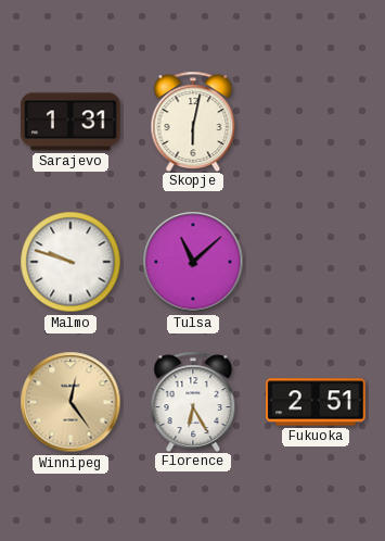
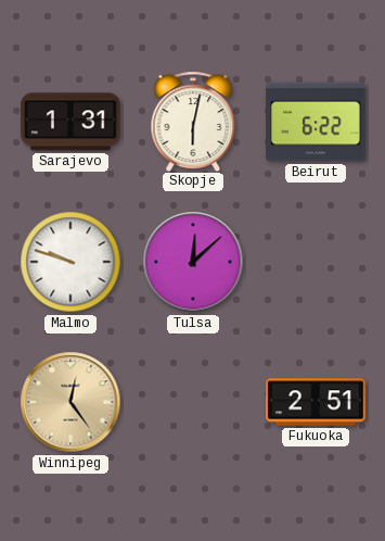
Beirut: none -> 6:22 (316, 122)
Tulsa: 11:08 -> 12:08 (193, 262)
Florence: 6:25 -> none (193, 401)
